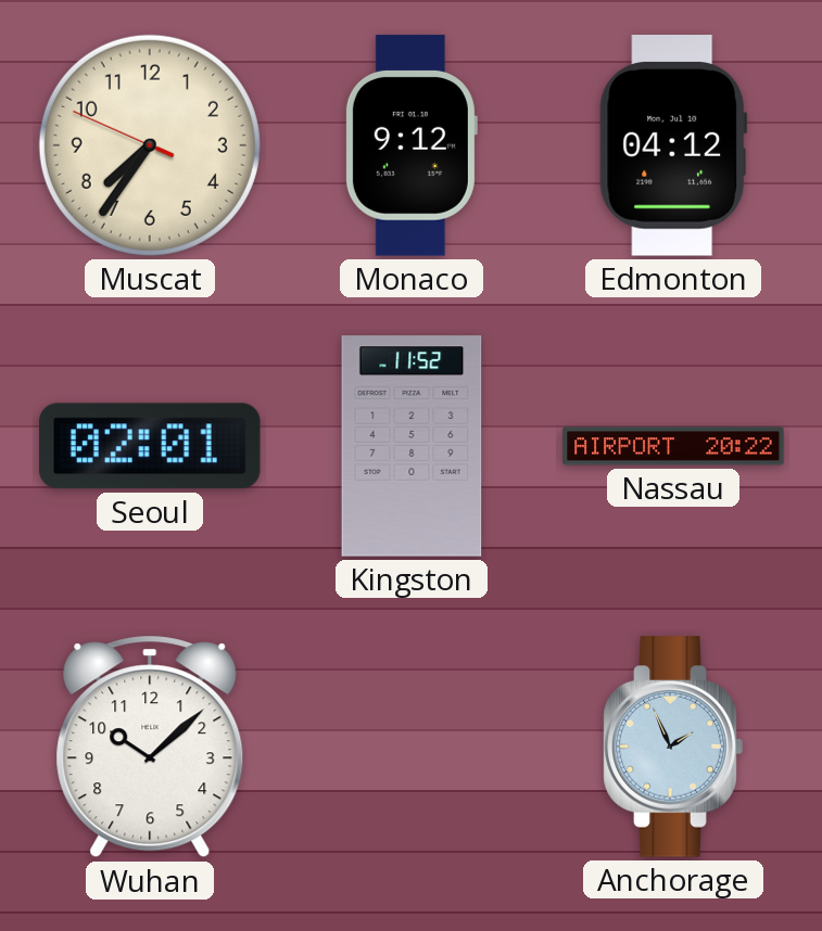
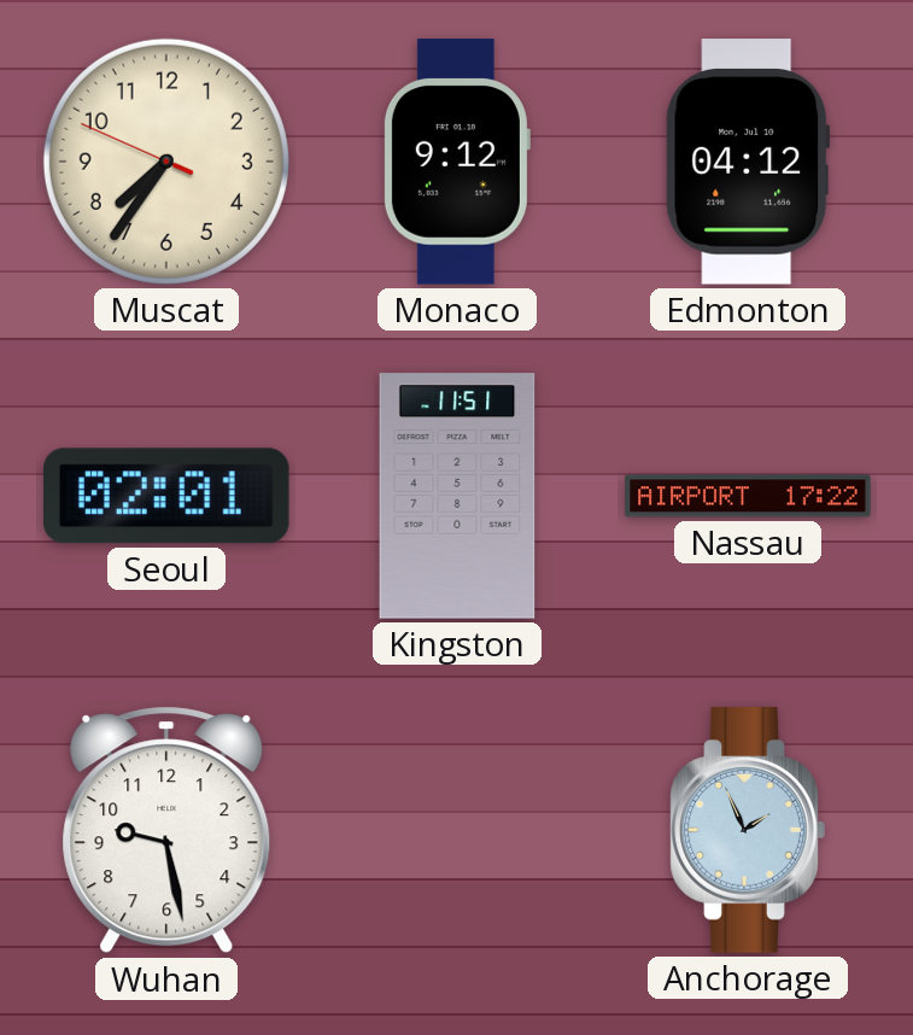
Kingston: 11:52 -> 11:51 (457, 496)
Nassau: 20:22 -> 17:22 (748, 496)
Wuhan: 10:08 -> 9:28 (166, 830)
